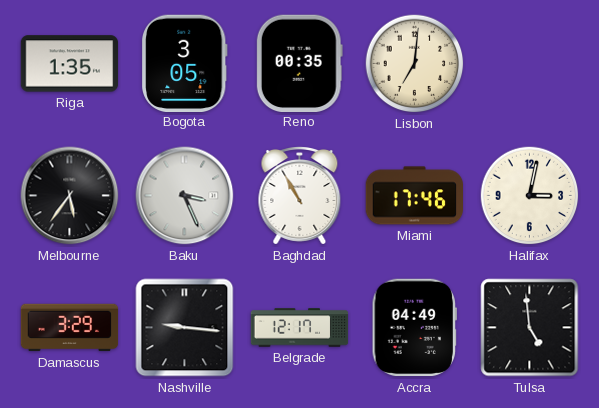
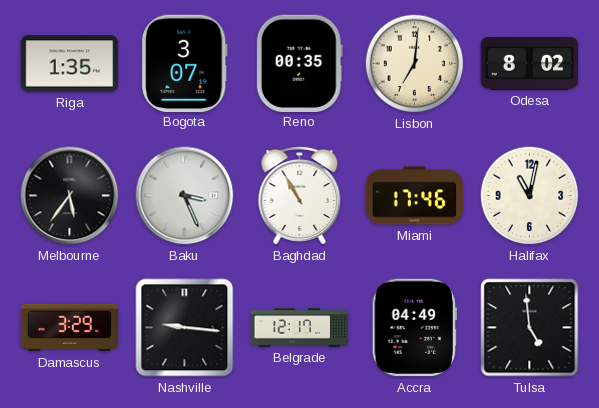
Bogota: 3:05 -> 3:07 (185, 63)
Odesa: none -> 8:02 (530, 63)
Halifax: 3:02 -> 11:02 (530, 196)
